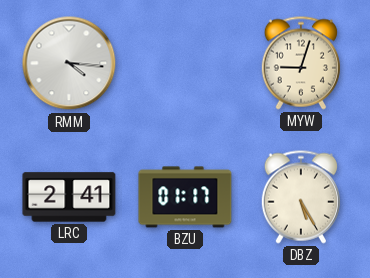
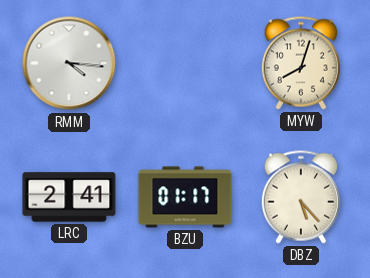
MYW: 9:03 -> 8:03 (300, 63)
DBZ: 5:25 -> 5:23 (300, 197)
